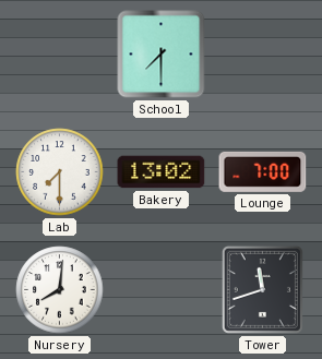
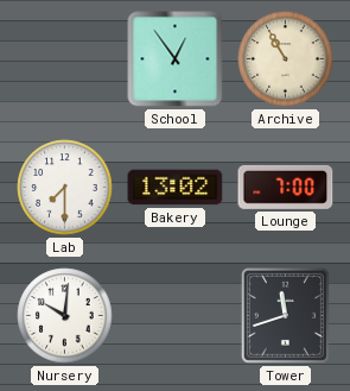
School: 7:30 -> 12:54 (176, 59)
Archive: none -> 10:55 (286, 59)
Nursery: 8:01 -> 10:01 (65, 316)
